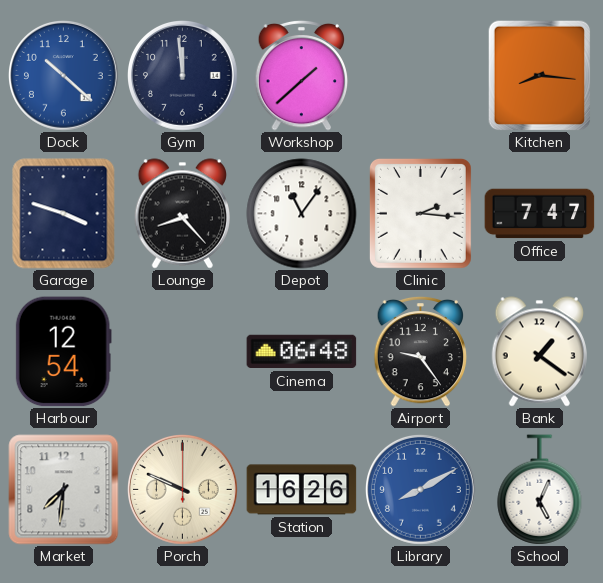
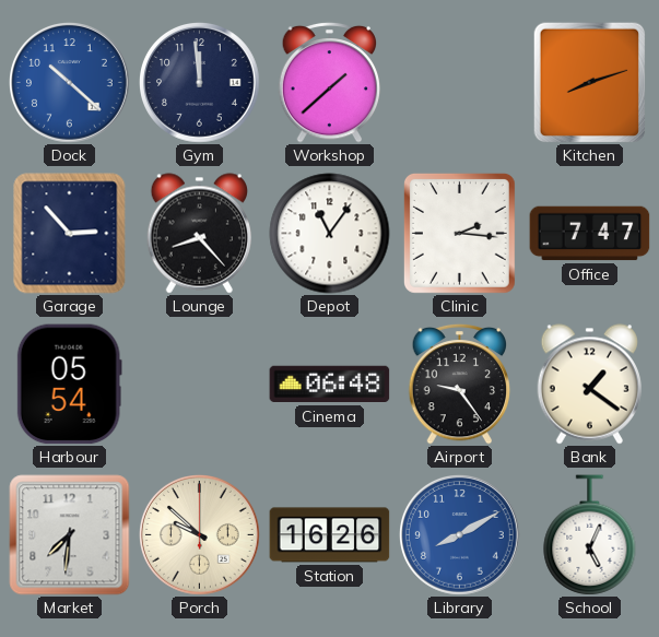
Kitchen: 8:16 -> 8:12 (590, 82)
Garage: 3:48 -> 2:53 (70, 234)
Harbour: 12:54 -> 05:54 (69, 385)
Porch: 9:49 -> 9:52 (200, 535)
